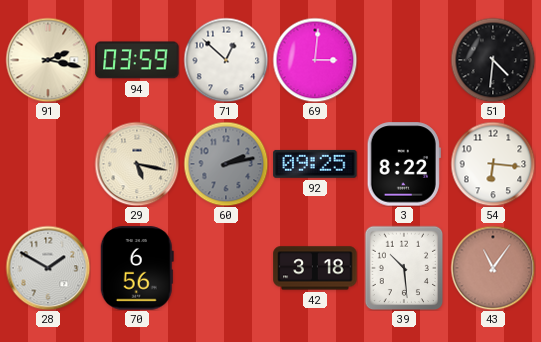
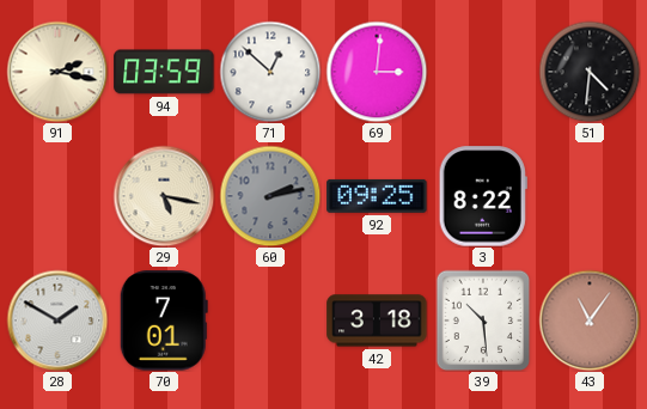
54: 6:16 -> none (493, 164)
70: 6:56 -> 7:01 (164, 321)
